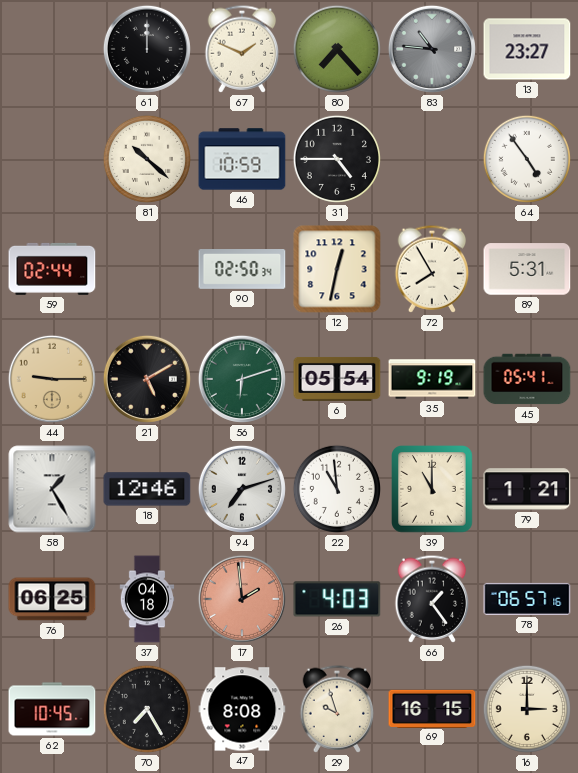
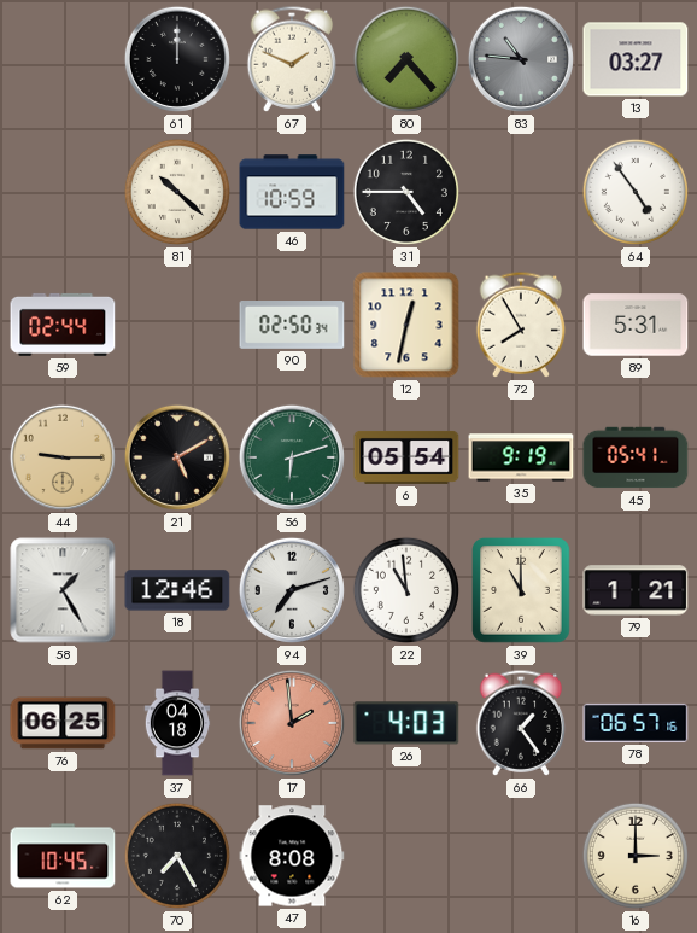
13: 23:27 -> 03:27 (635, 59)
29: 9:57 -> none (337, 709)
69: 16:15 -> none (432, 708)
